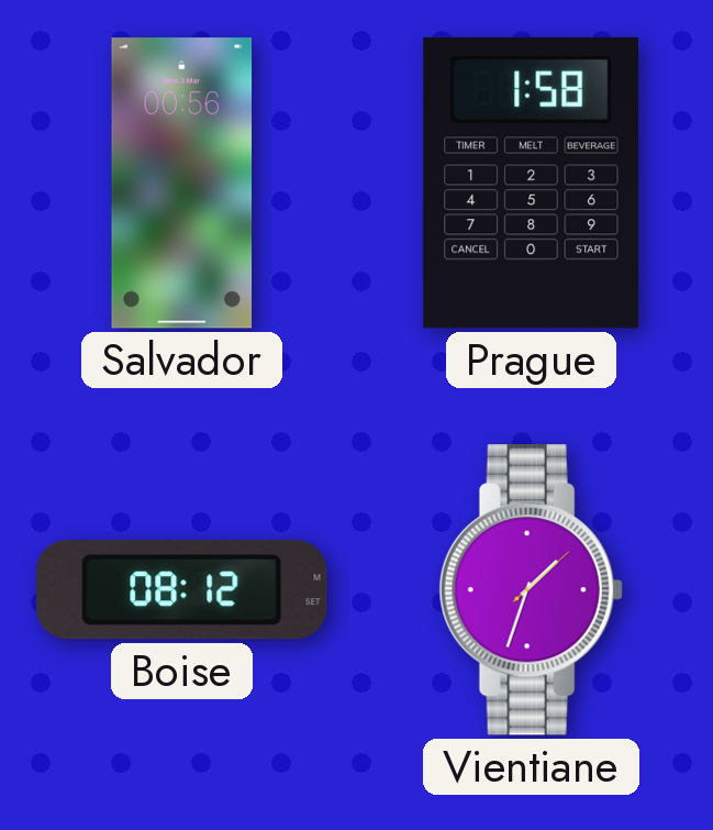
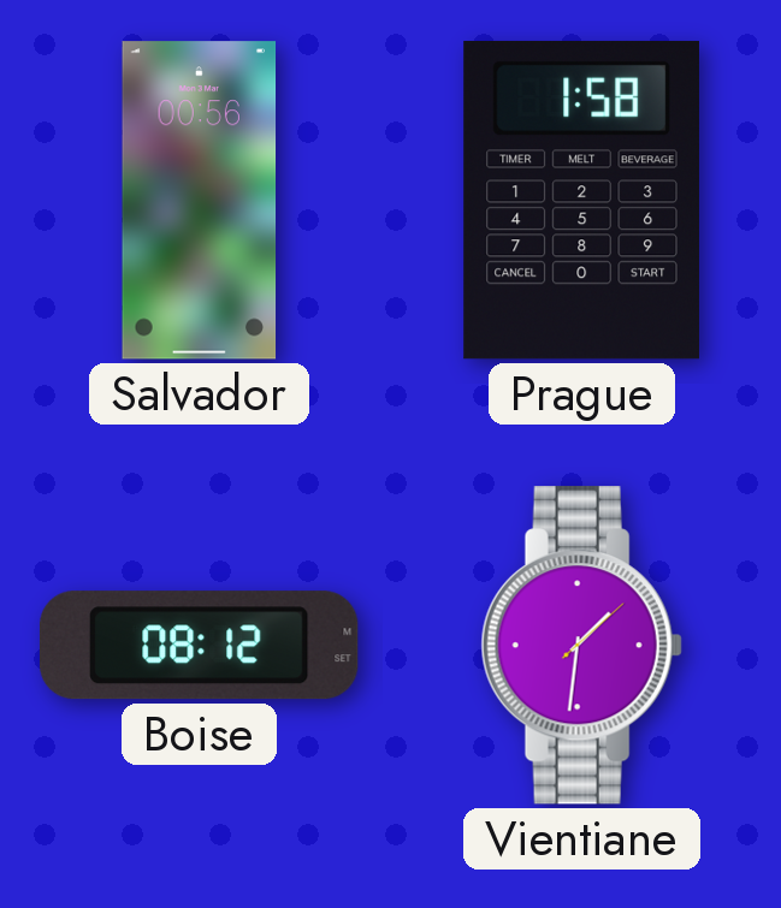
Vientiane: 1:33 -> 1:31 (581, 646)
